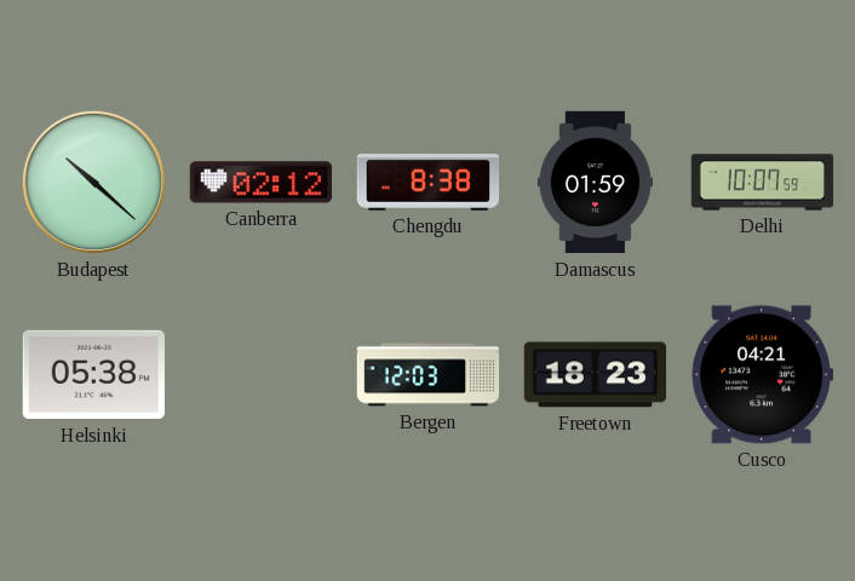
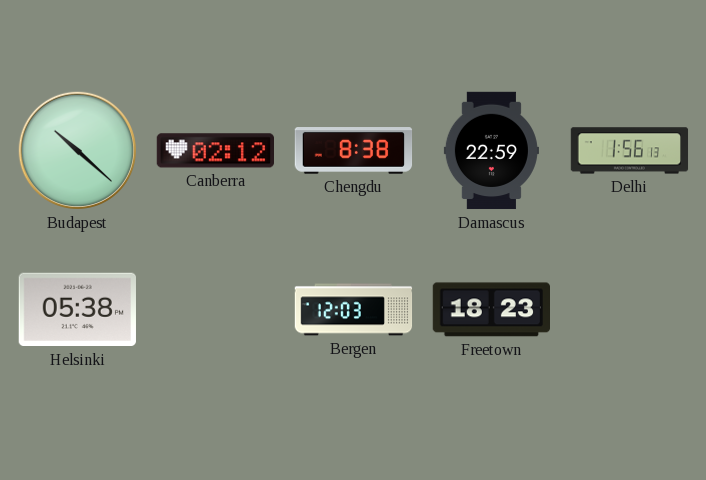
Damascus: 01:59 -> 22:59 (491, 151)
Delhi: 10:07 -> 1:56 (630, 151)
Cusco: 04:21 -> none (762, 375)
